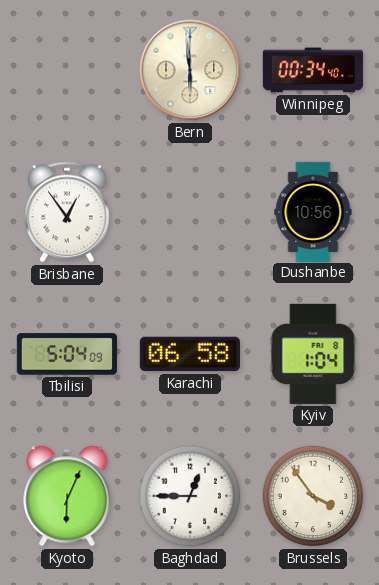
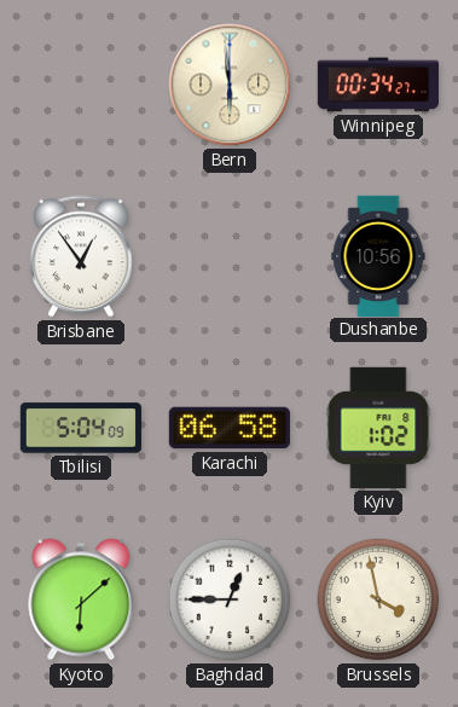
Winnipeg: 00:34:40 -> 00:34:27 (378, 85)
Kyiv: 1:04 -> 1:02 (378, 428)
Kyoto: 6:04 -> 6:08 (81, 599)
Brussels: 3:54 -> 3:58 (378, 599)
